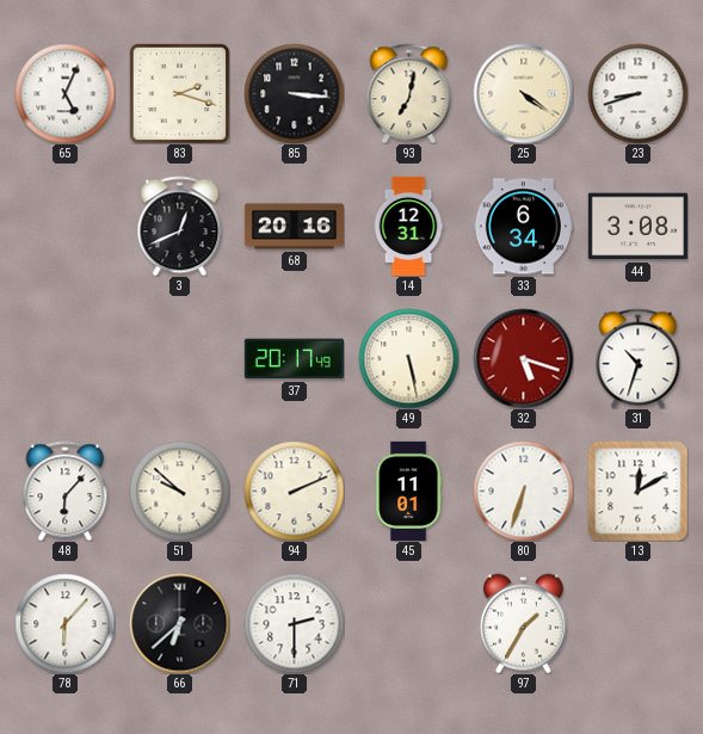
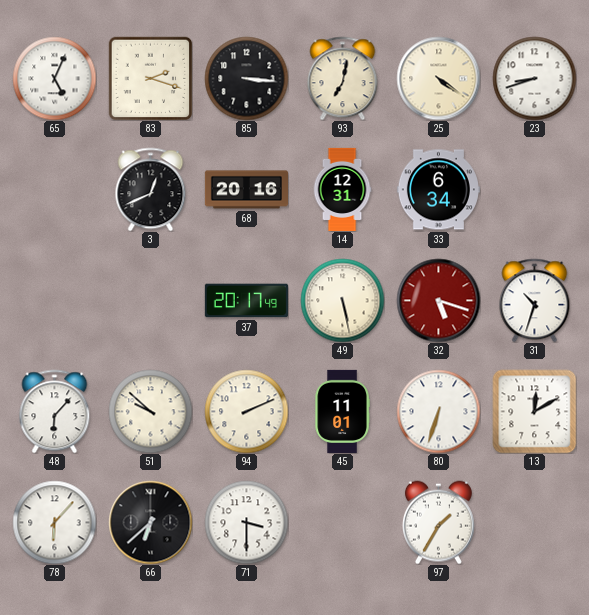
44: 3:08 -> none (637, 227)
71: 2:30 -> 3:30 (246, 522)
